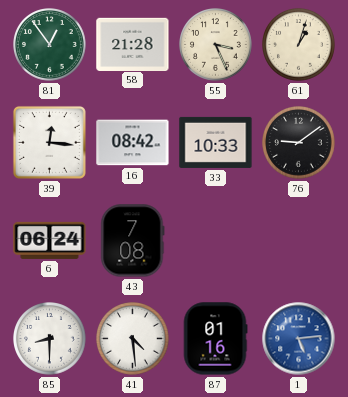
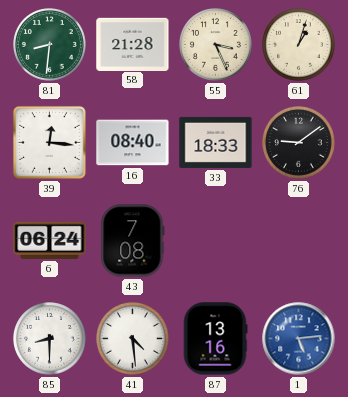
81: 12:54 -> 8:31 (50, 45)
16: 08:42 -> 08:40 (133, 143)
33: 10:33 -> 18:33 (216, 142)
87: 01:16 -> 13:16 (215, 339)
